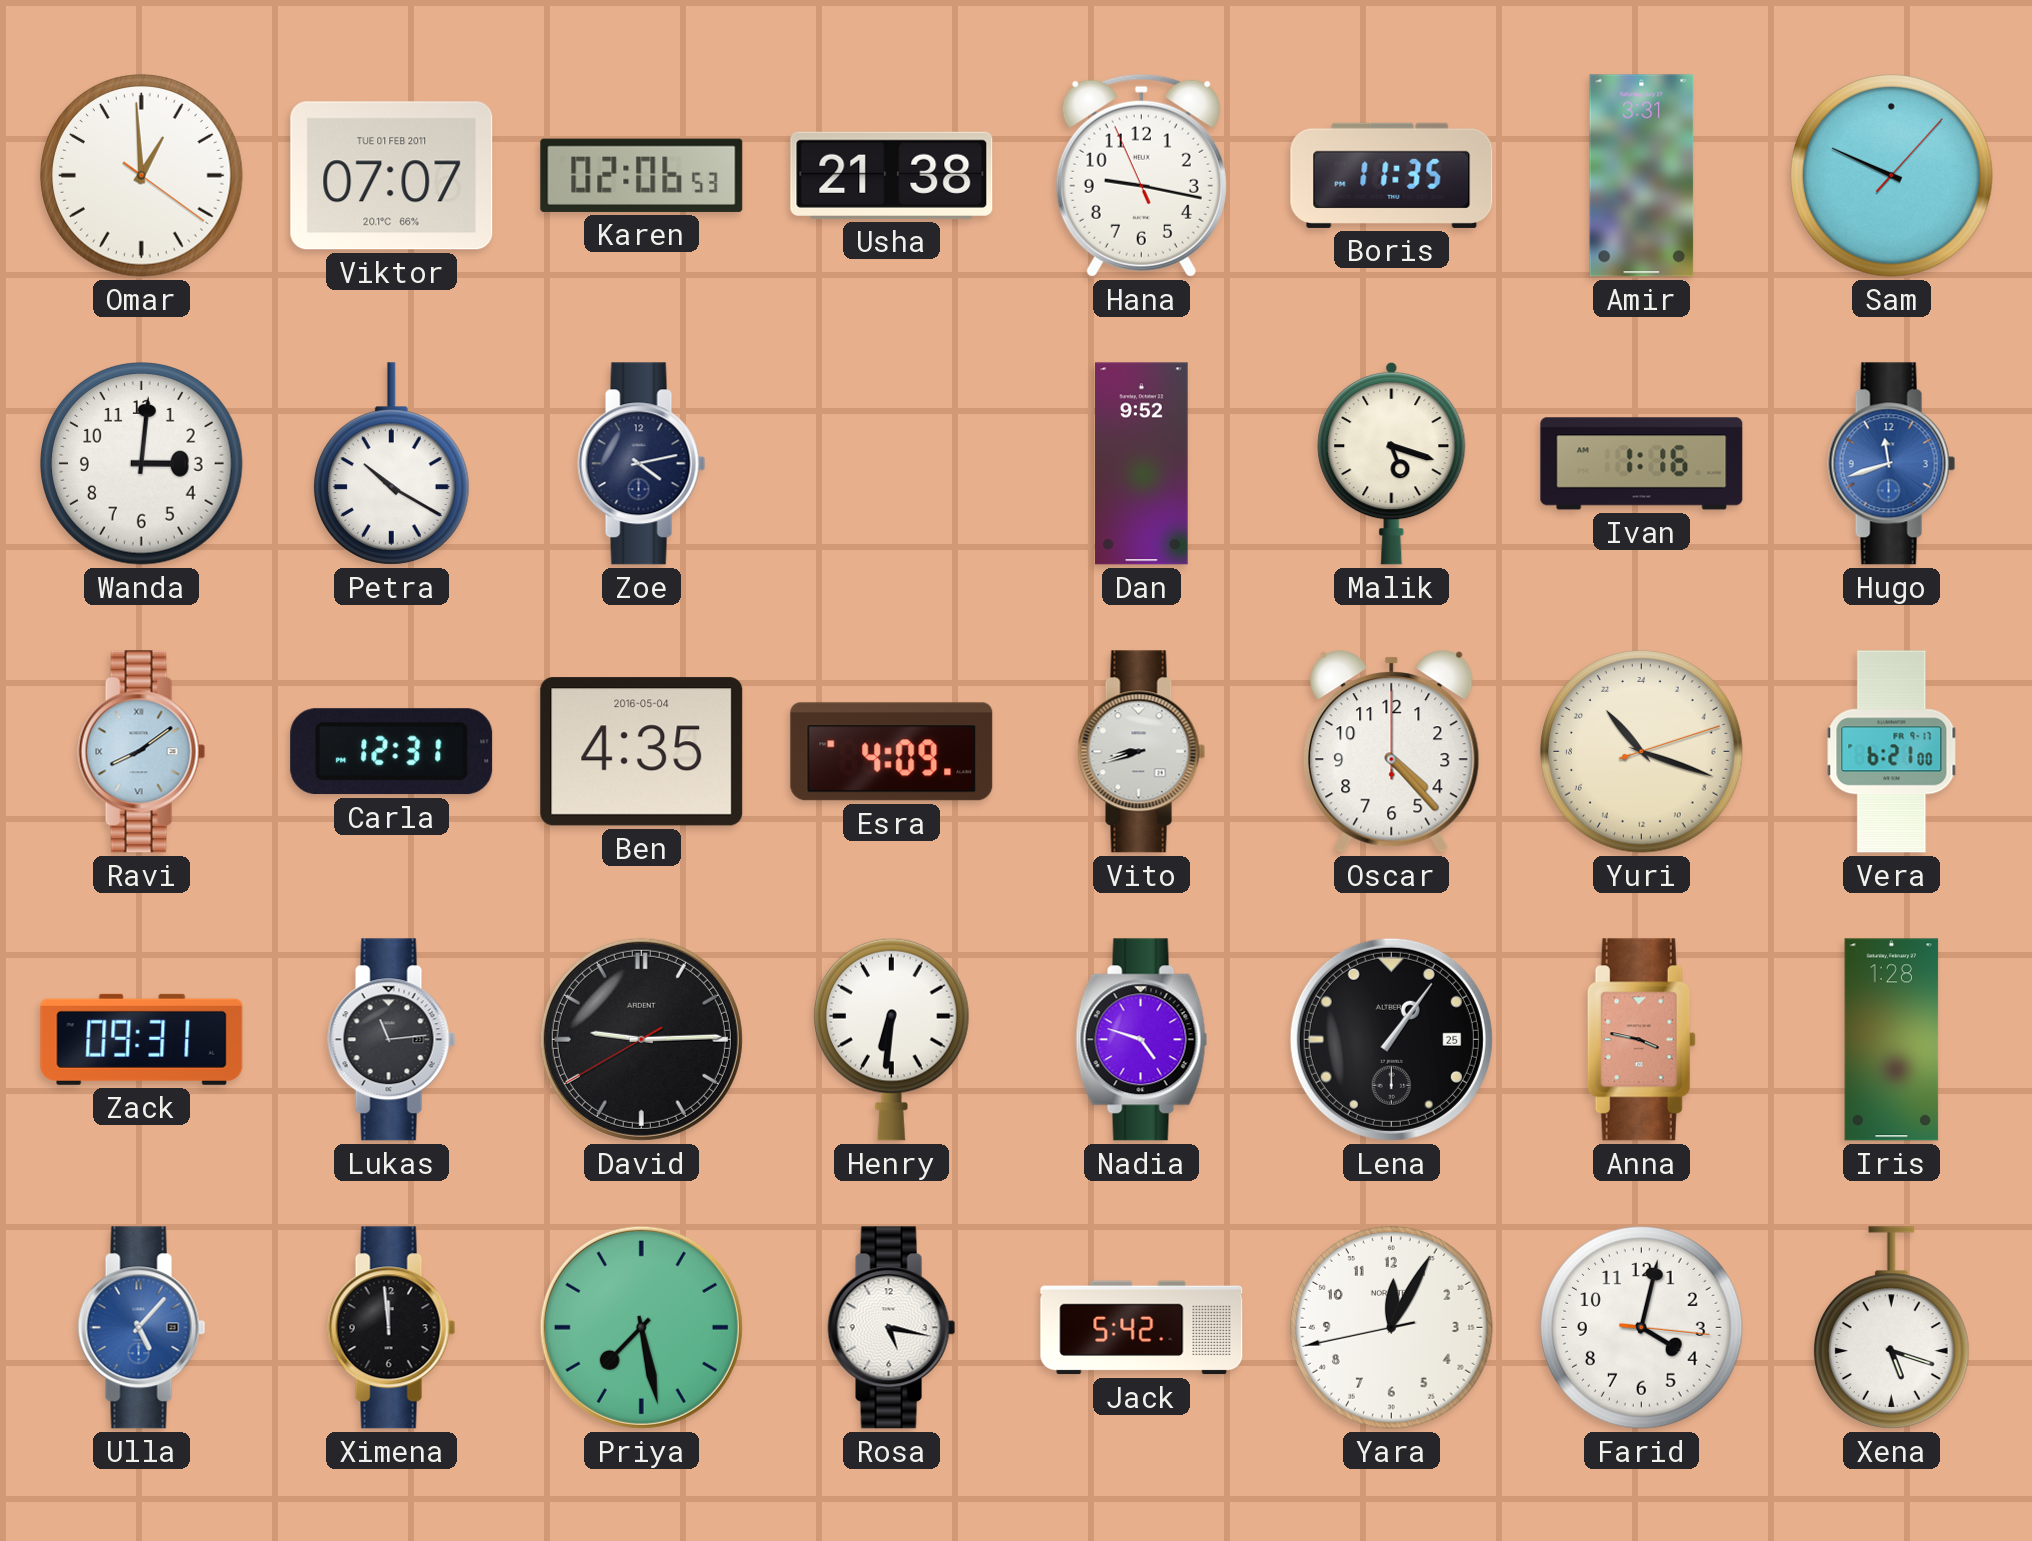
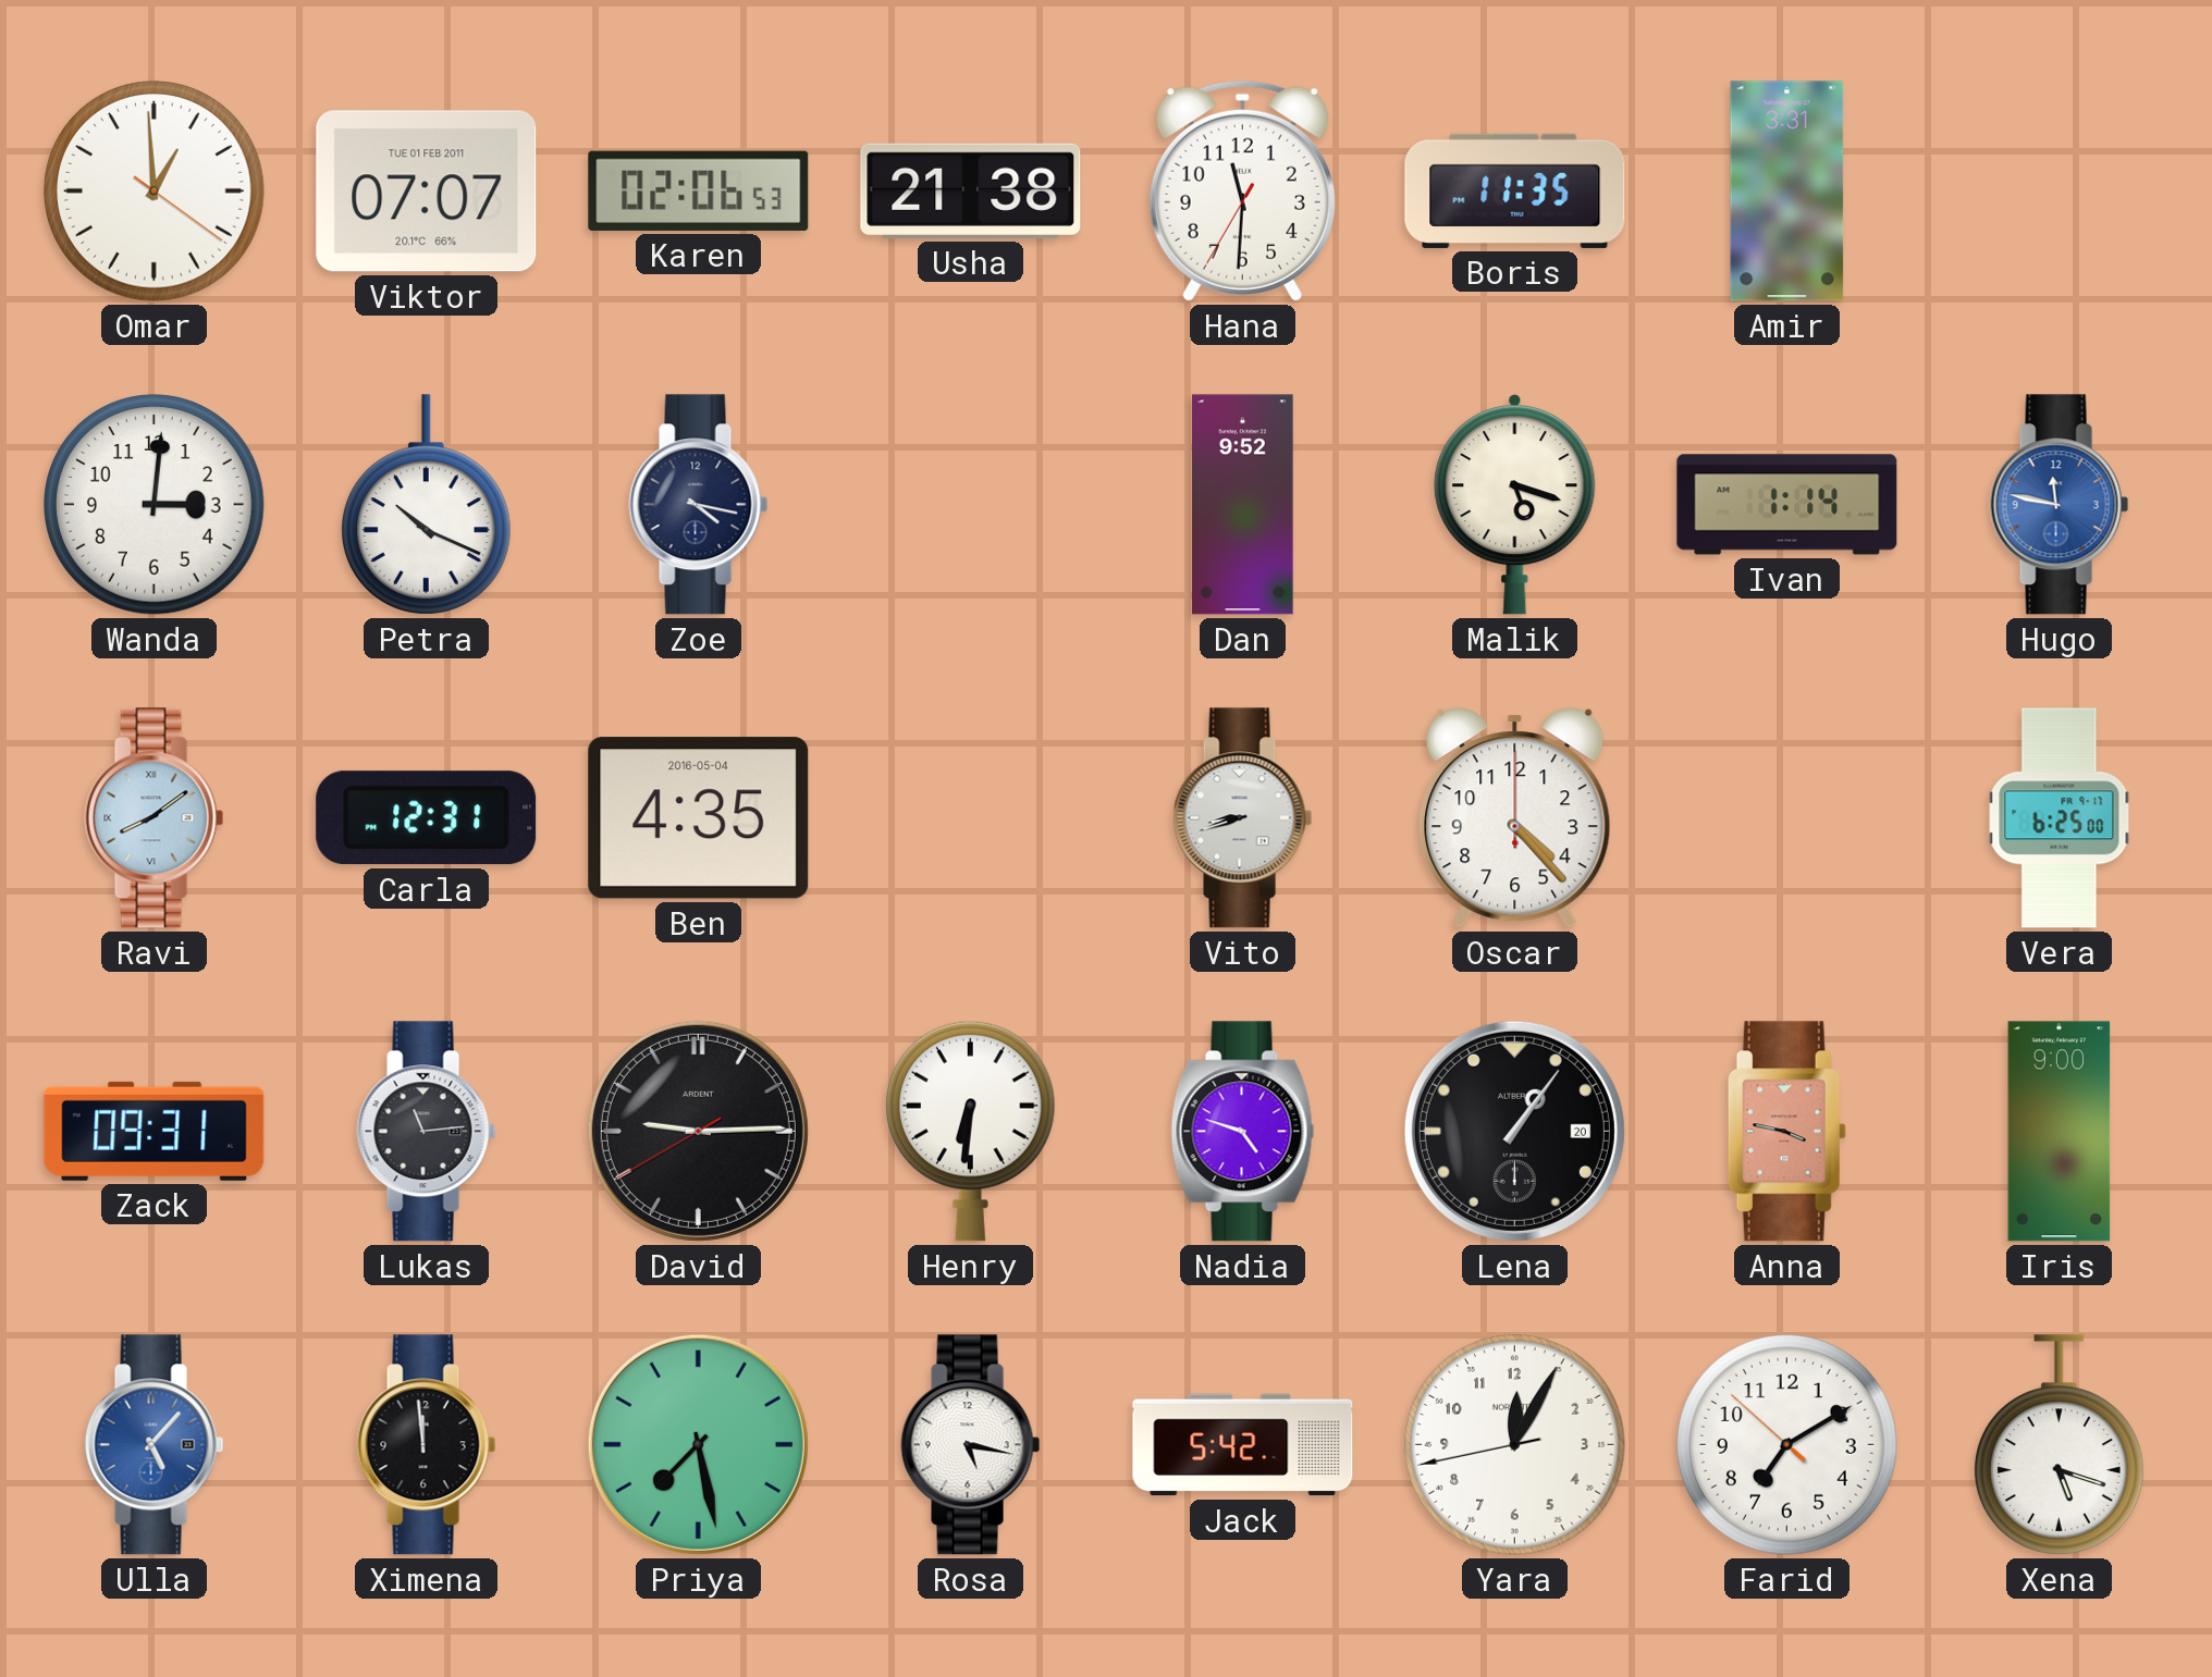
Hana: 9:16 -> 11:30 (1242, 190)
Sam: 9:49 -> none (1892, 176)
Petra: 10:20 -> 10:19 (426, 505)
Zoe: 4:13 -> 4:17 (699, 505)
Ivan: 1:16 -> 1:14 (1787, 505)
Hugo: 11:42 -> 11:47 (2060, 505)
Esra: 4:09 -> none (892, 752)
Yuri: 21:18 -> none (1642, 752)
Vera: 6:21 -> 6:25 (2060, 818)
Lena date: 25 -> 20 (1514, 1131)
Iris: 1:28 -> 9:00 (2060, 1132)
Farid: 4:02 -> 7:09 (1787, 1445)
